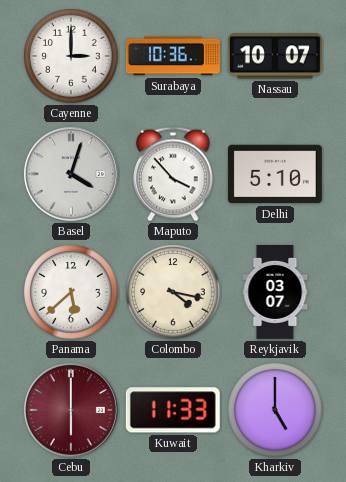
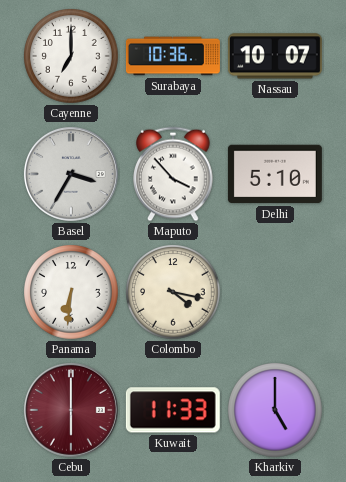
Cayenne: 3:00 -> 7:00 (71, 56)
Basel: 4:03 -> 3:35 (71, 174)
Panama: 5:38 -> 6:31 (71, 292)
Reykjavik: 03:07 -> none (275, 292)
